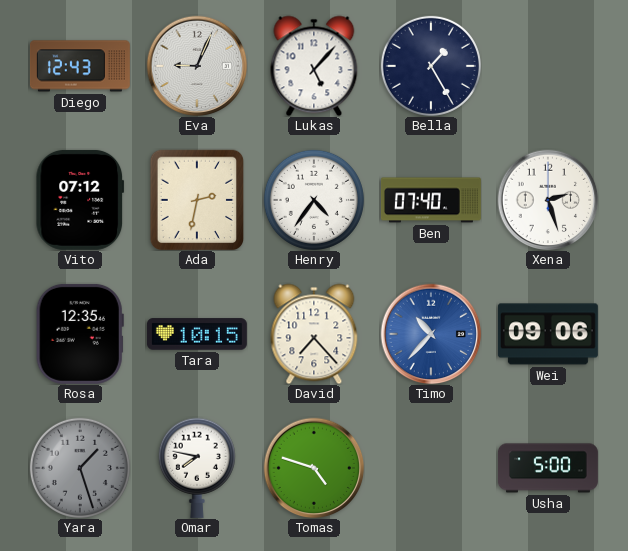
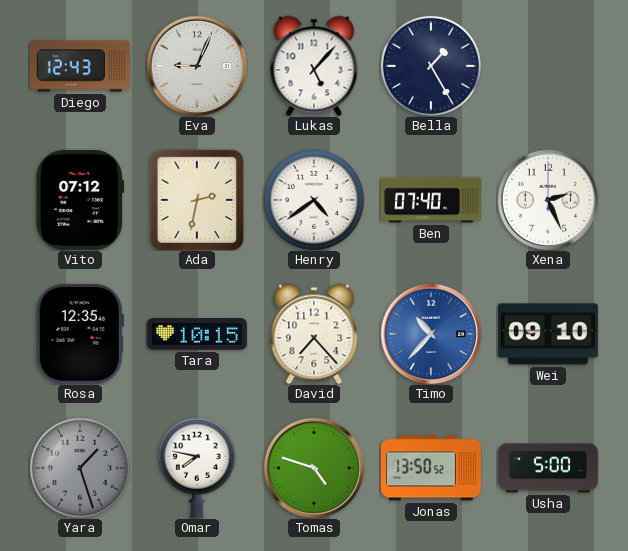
Henry: 4:36 -> 4:39 (314, 200)
Xena: 2:27 -> 2:26 (548, 200)
Wei: 09:06 -> 09:10 (548, 334)
Jonas: none -> 13:50 (431, 468)
